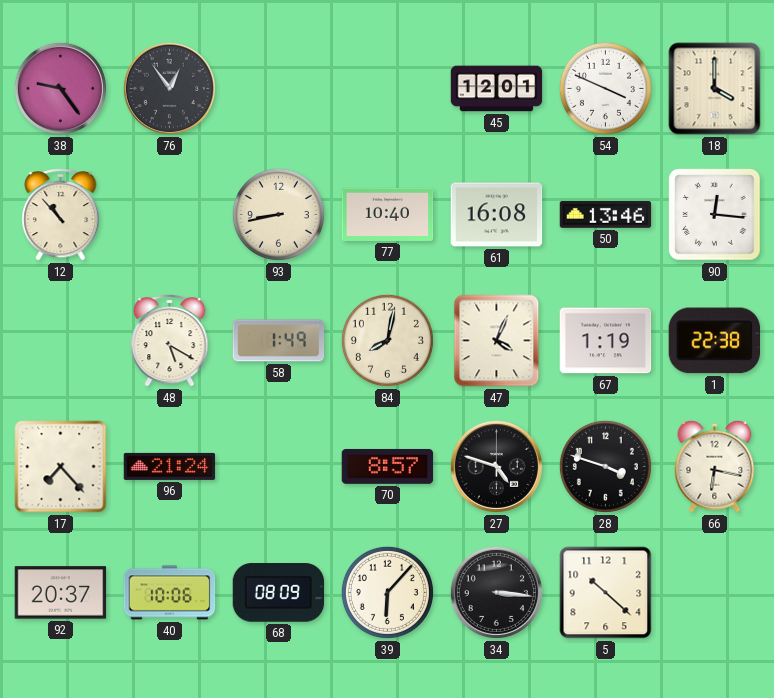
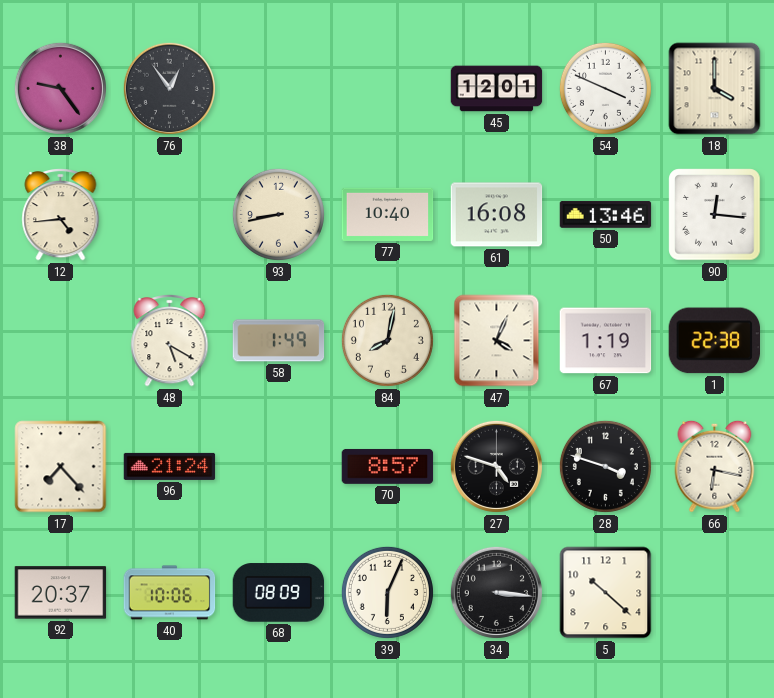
12: 10:53 -> 4:44 (61, 215)
39: 6:07 -> 6:04 (387, 592)
